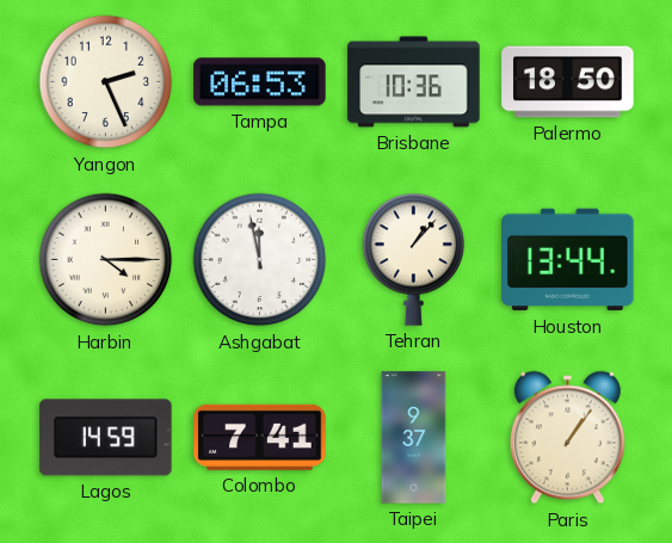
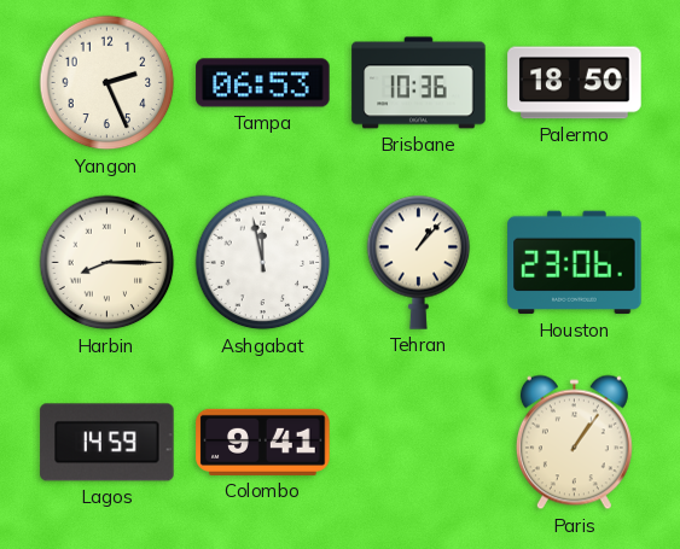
Harbin: 4:15 -> 8:15 (107, 263)
Houston: 13:44 -> 23:06 (575, 263)
Colombo: 7:41 -> 9:41 (263, 442)
Taipei: 9:37 -> none (414, 438)
